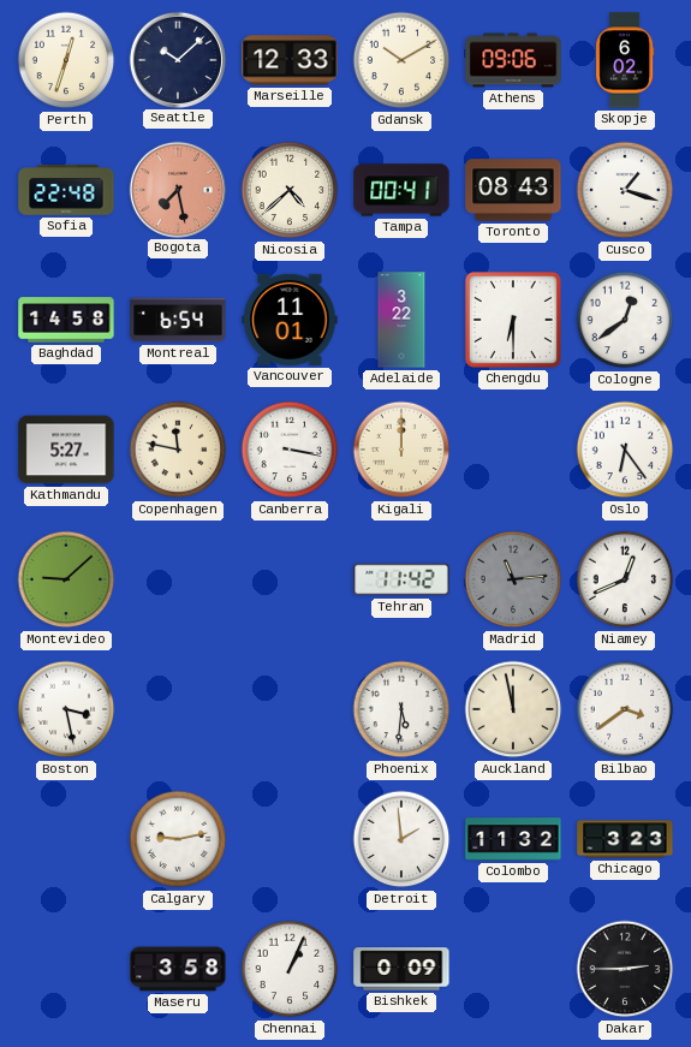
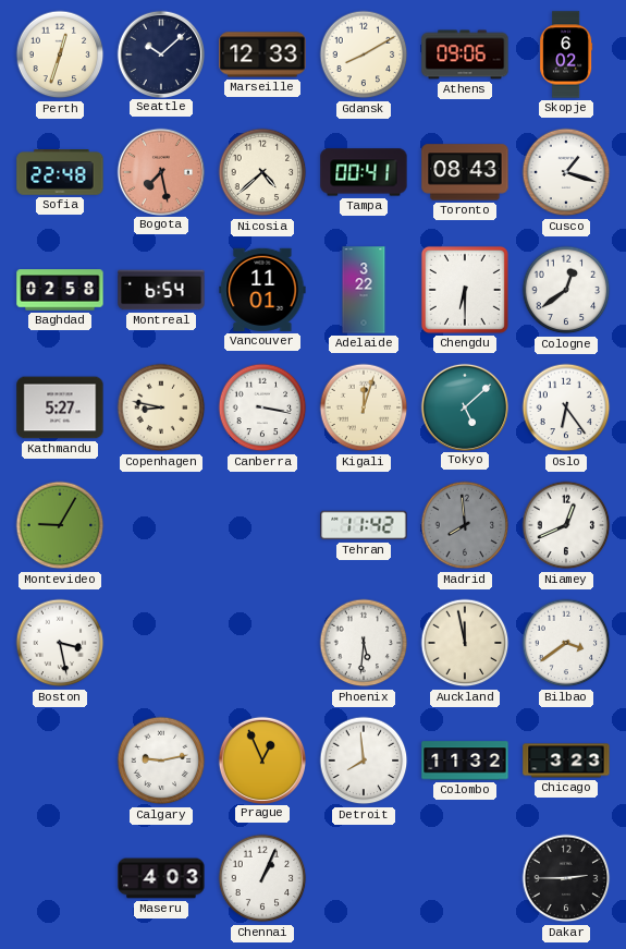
Gdansk: 10:10 -> 8:10 (364, 54)
Baghdad: 14:58 -> 02:58 (60, 290)
Copenhagen: 11:47 -> 8:47 (161, 407)
Kigali: 12:00 -> 12:03 (364, 407)
Tokyo: none -> 5:08 (464, 406)
Montevideo: 9:08 -> 9:05 (60, 525)
Madrid: 11:14 -> 7:59 (465, 525)
Prague: none -> 12:56 (261, 759)
Detroit: 1:59 -> 7:59 (364, 761)
Maseru: 3:58 -> 4:03 (161, 878)
Bishkek: 0:09 -> none (401, 969)
